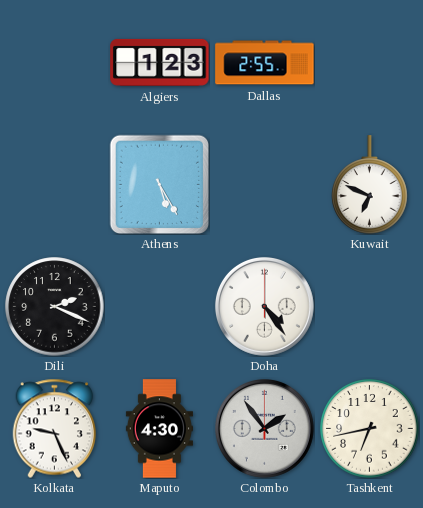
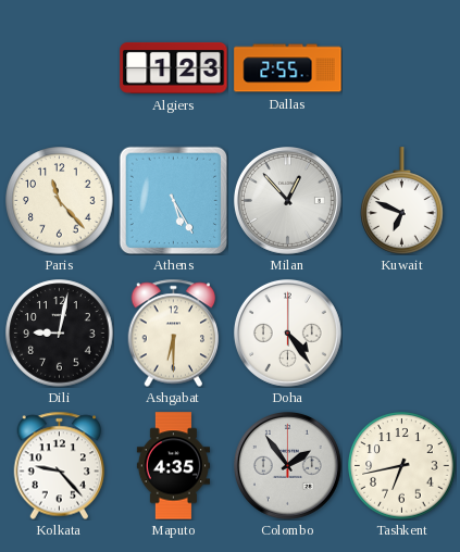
Paris: none -> 11:23 (60, 201)
Milan: none -> 12:53 (287, 200)
Dili: 2:19 -> 9:02 (60, 334)
Ashgabat: none -> 6:30 (174, 333)
Kolkata: 9:26 -> 9:23 (60, 465)
Maputo: 4:30 -> 4:35 (173, 466)
